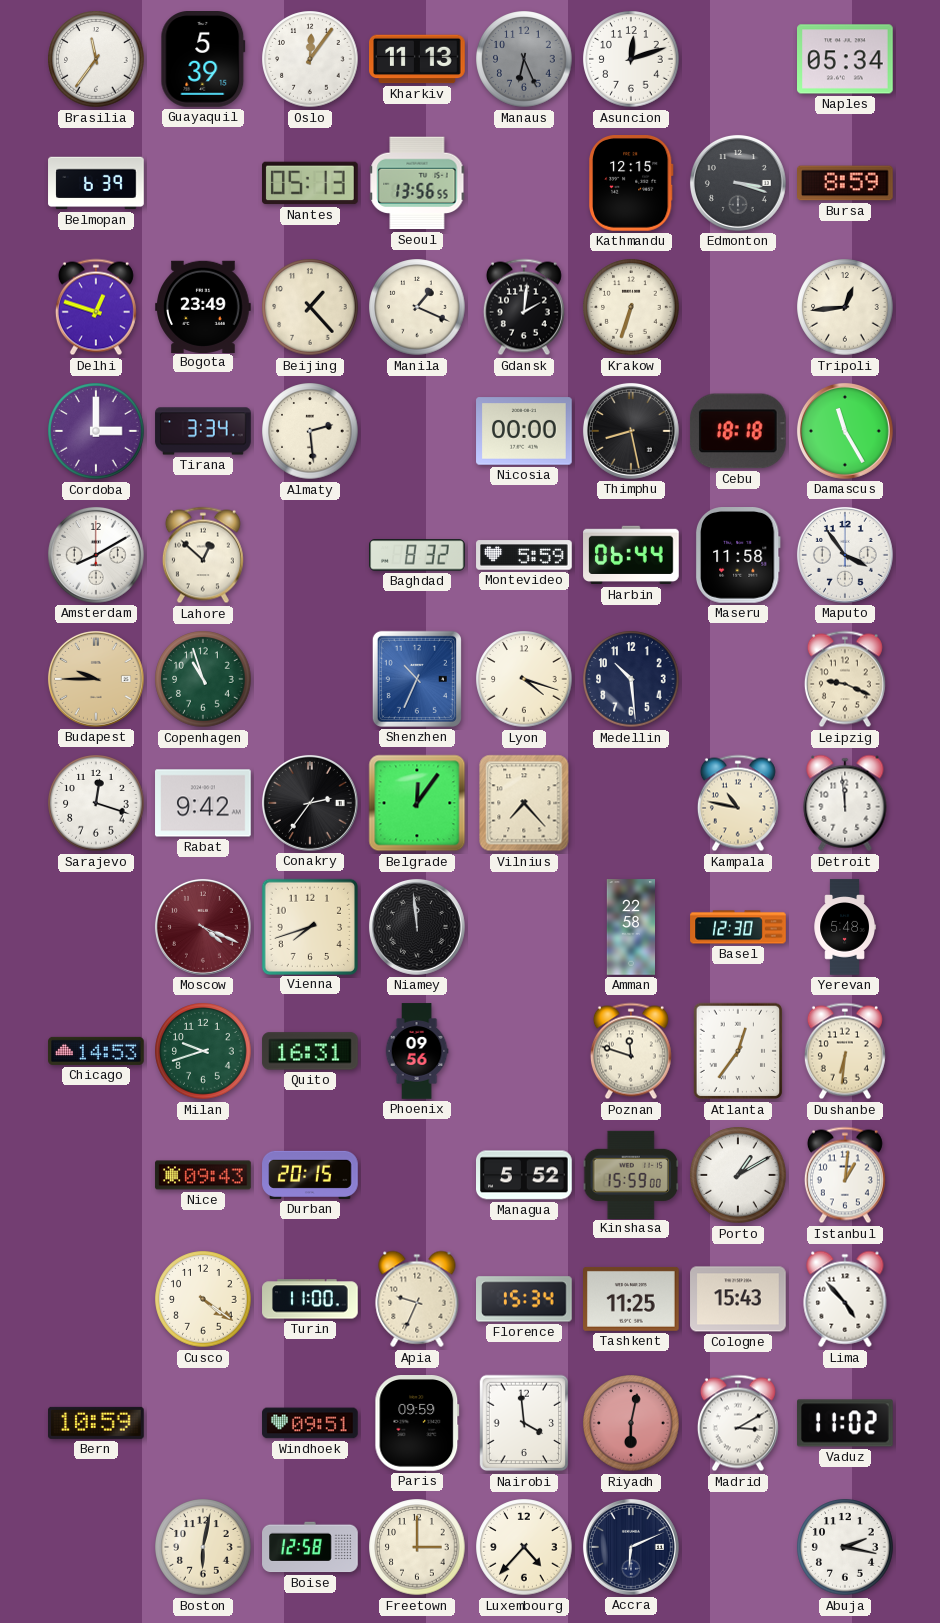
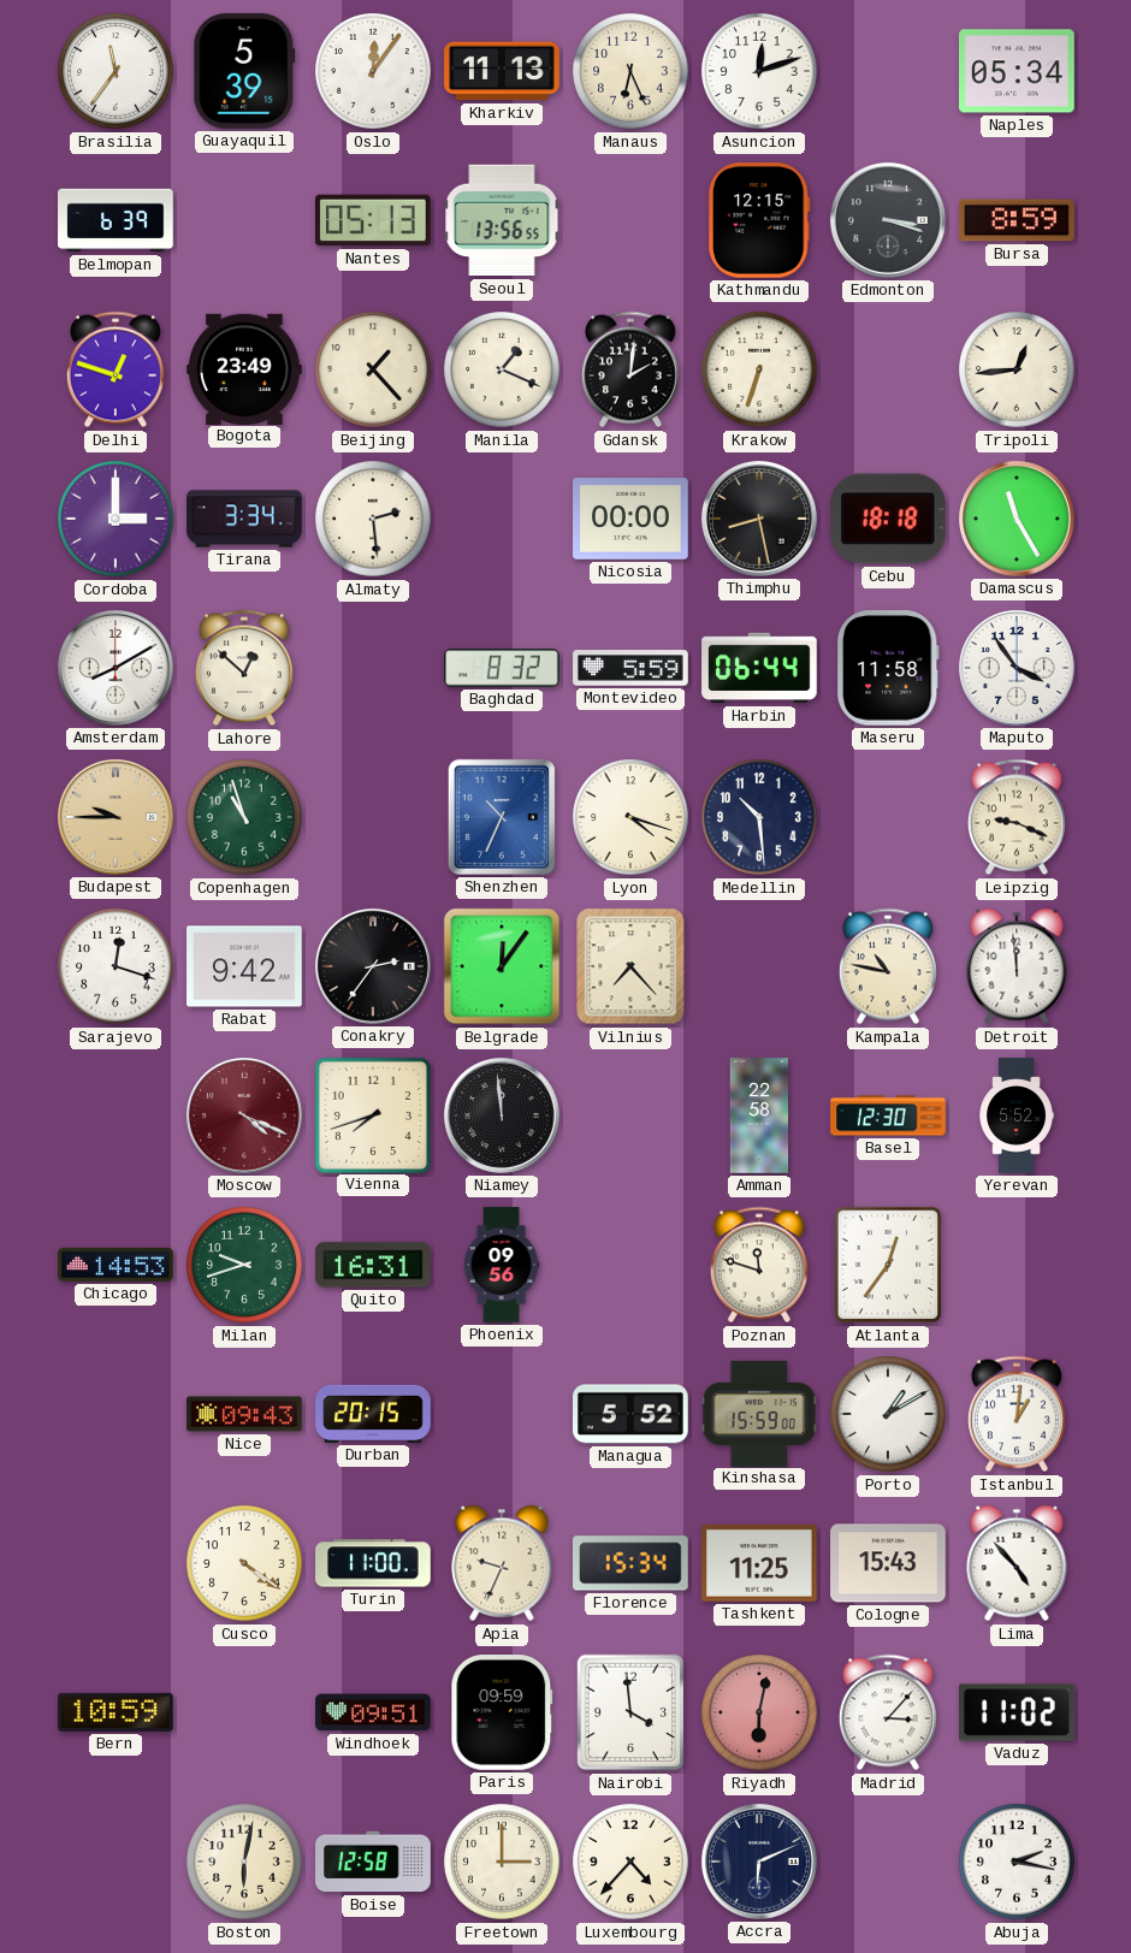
Manaus dial: grey -> cream (630, 71)
Yerevan: 5:48 -> 5:52 (1015, 1115)
Dushanbe: 6:31 -> none (845, 1051)
Madrid: 3:10 -> 3:07 (888, 1712)
